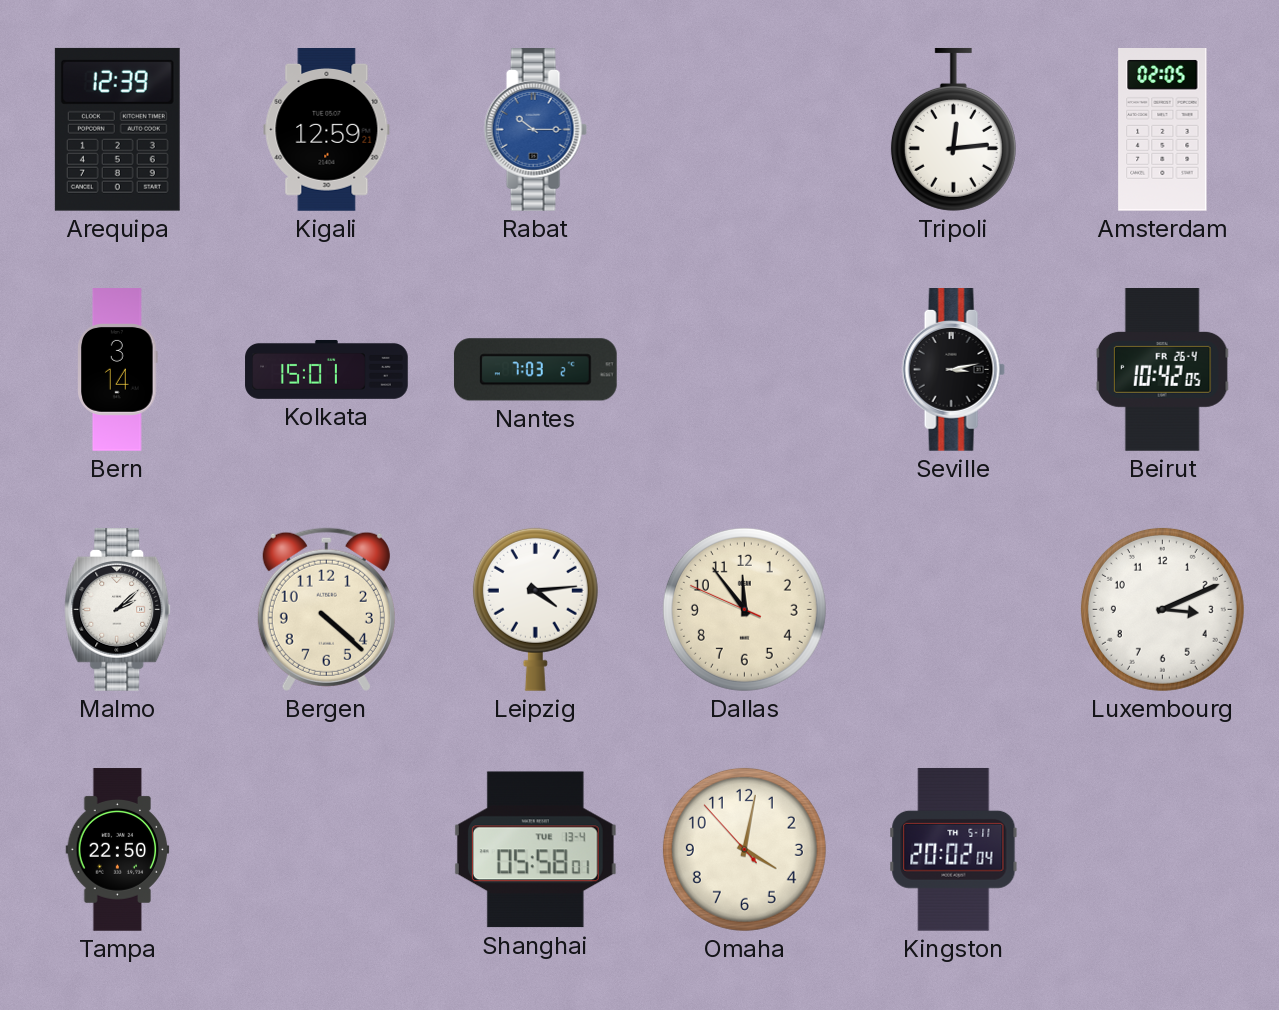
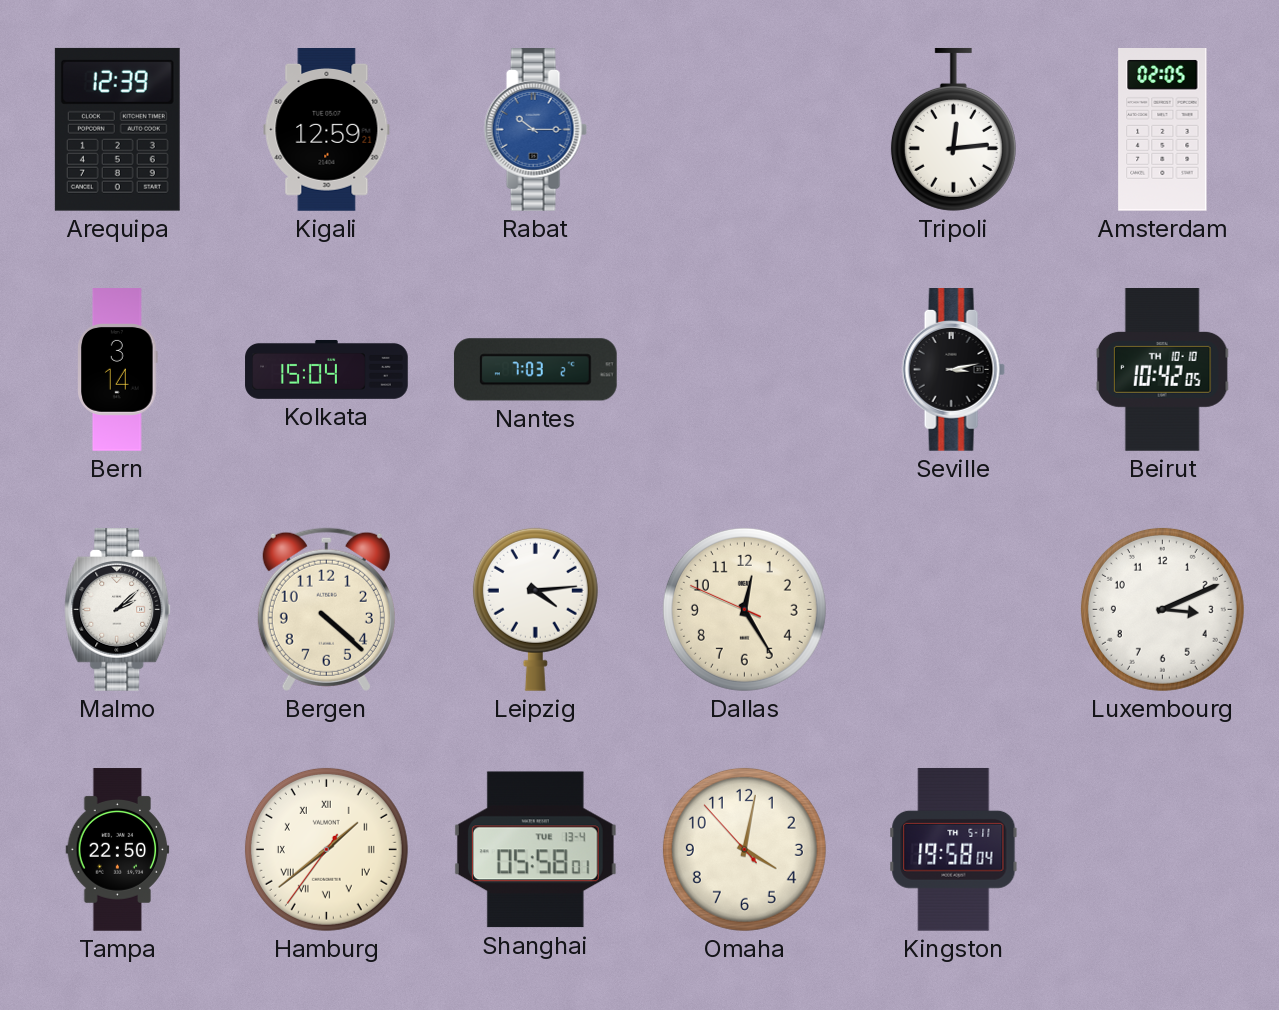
Kolkata: 15:01 -> 15:04 (327, 369)
Beirut date: FR 26-4 -> TH 10-10 (1162, 370)
Dallas: 11:53 -> 12:24 (744, 609)
Hamburg: none -> 1:38 (326, 849)
Kingston: 20:02 -> 19:58 (954, 849)
